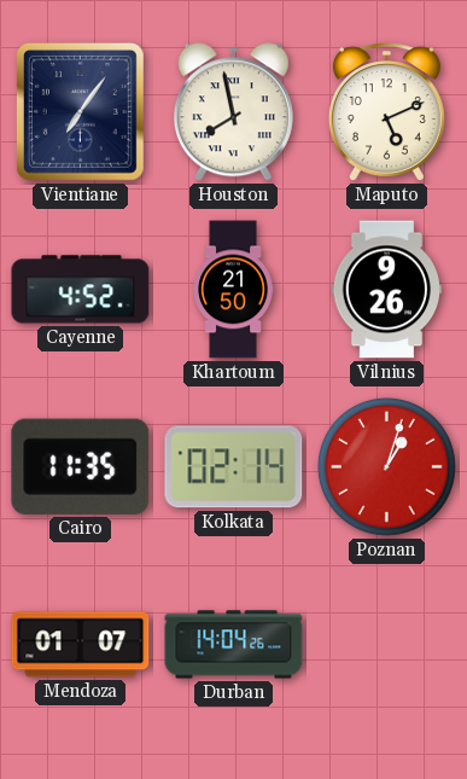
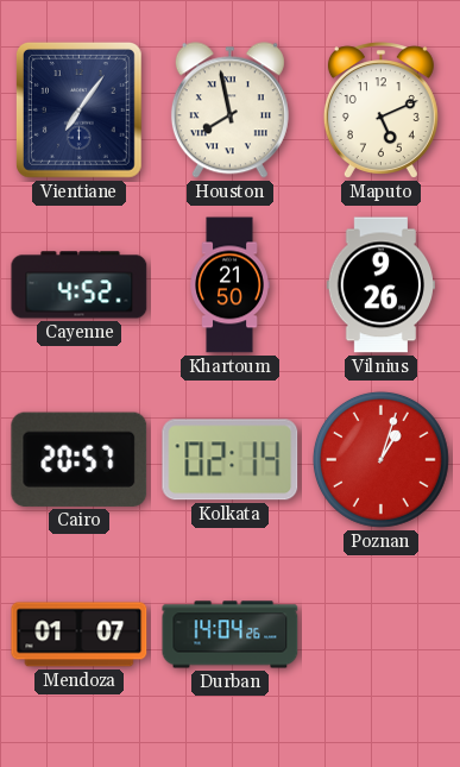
Cairo: 11:35 -> 20:57 (80, 459)
